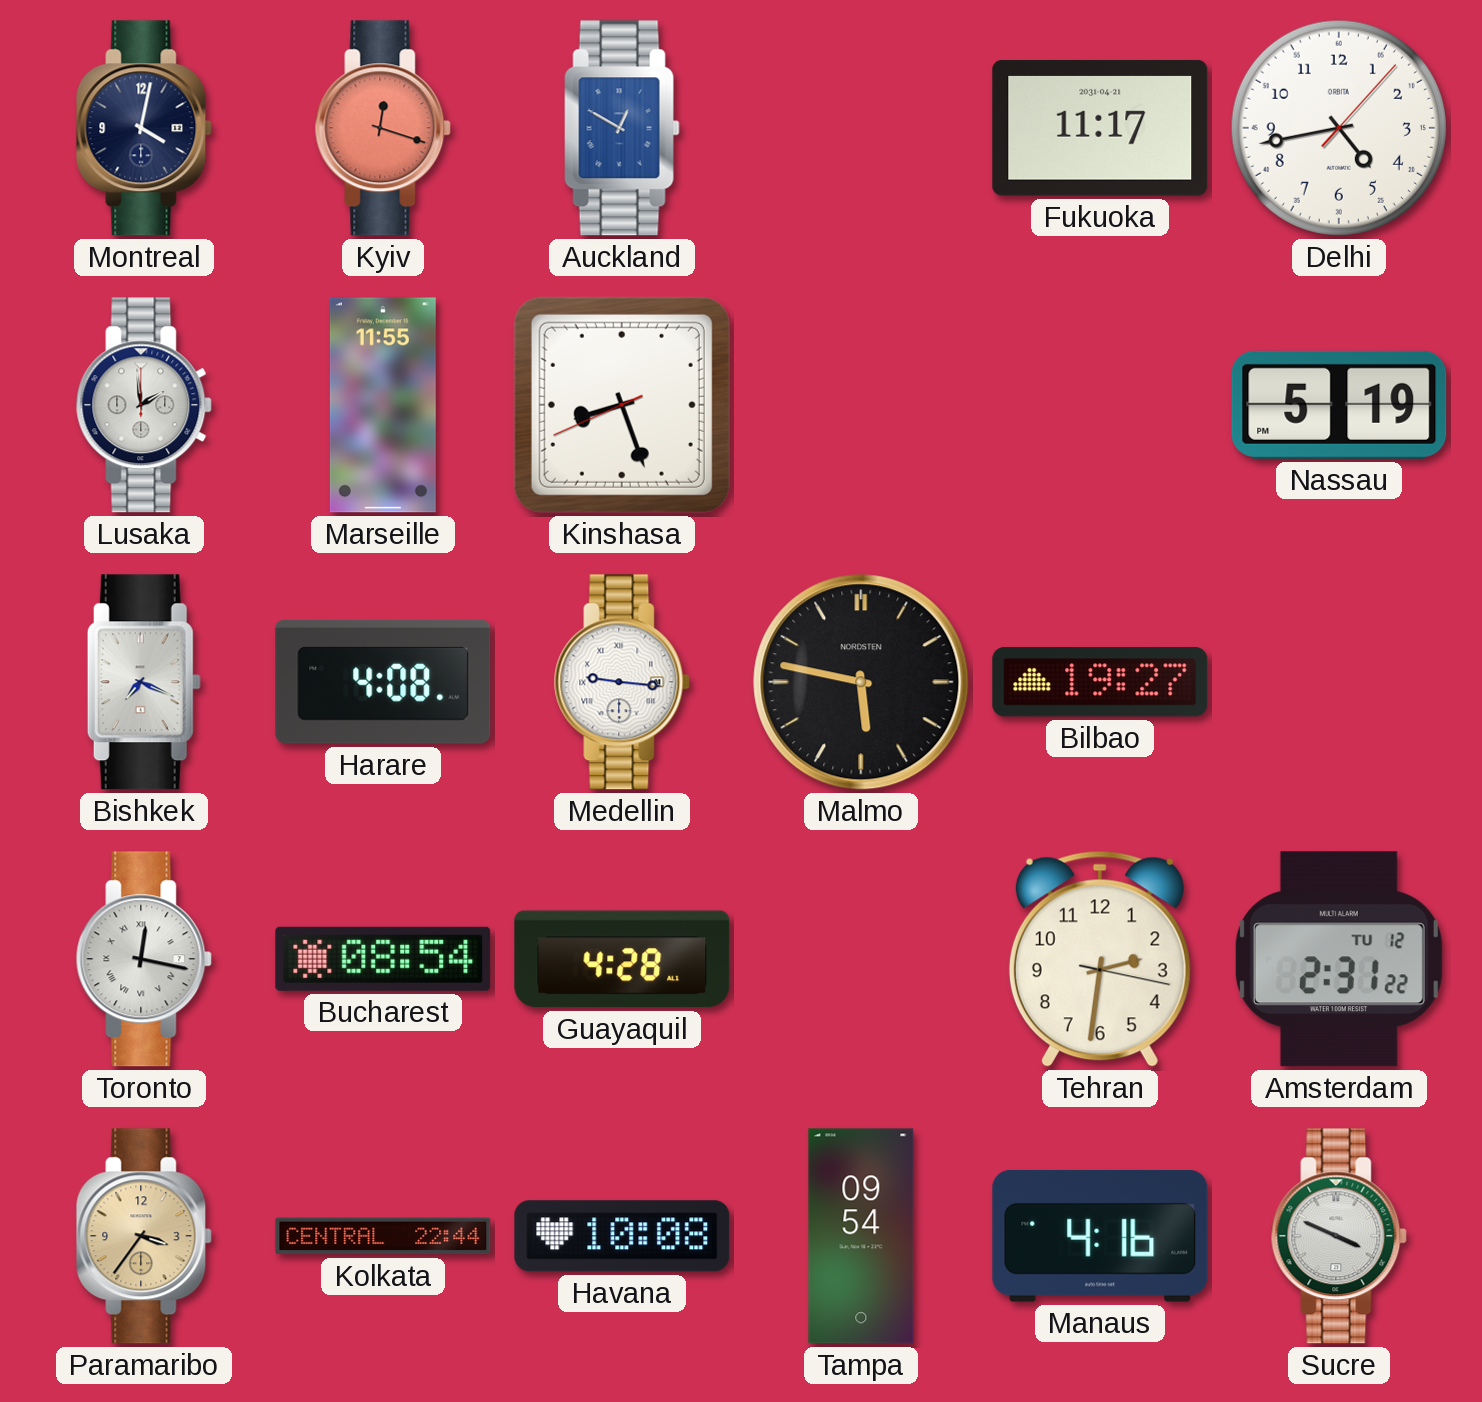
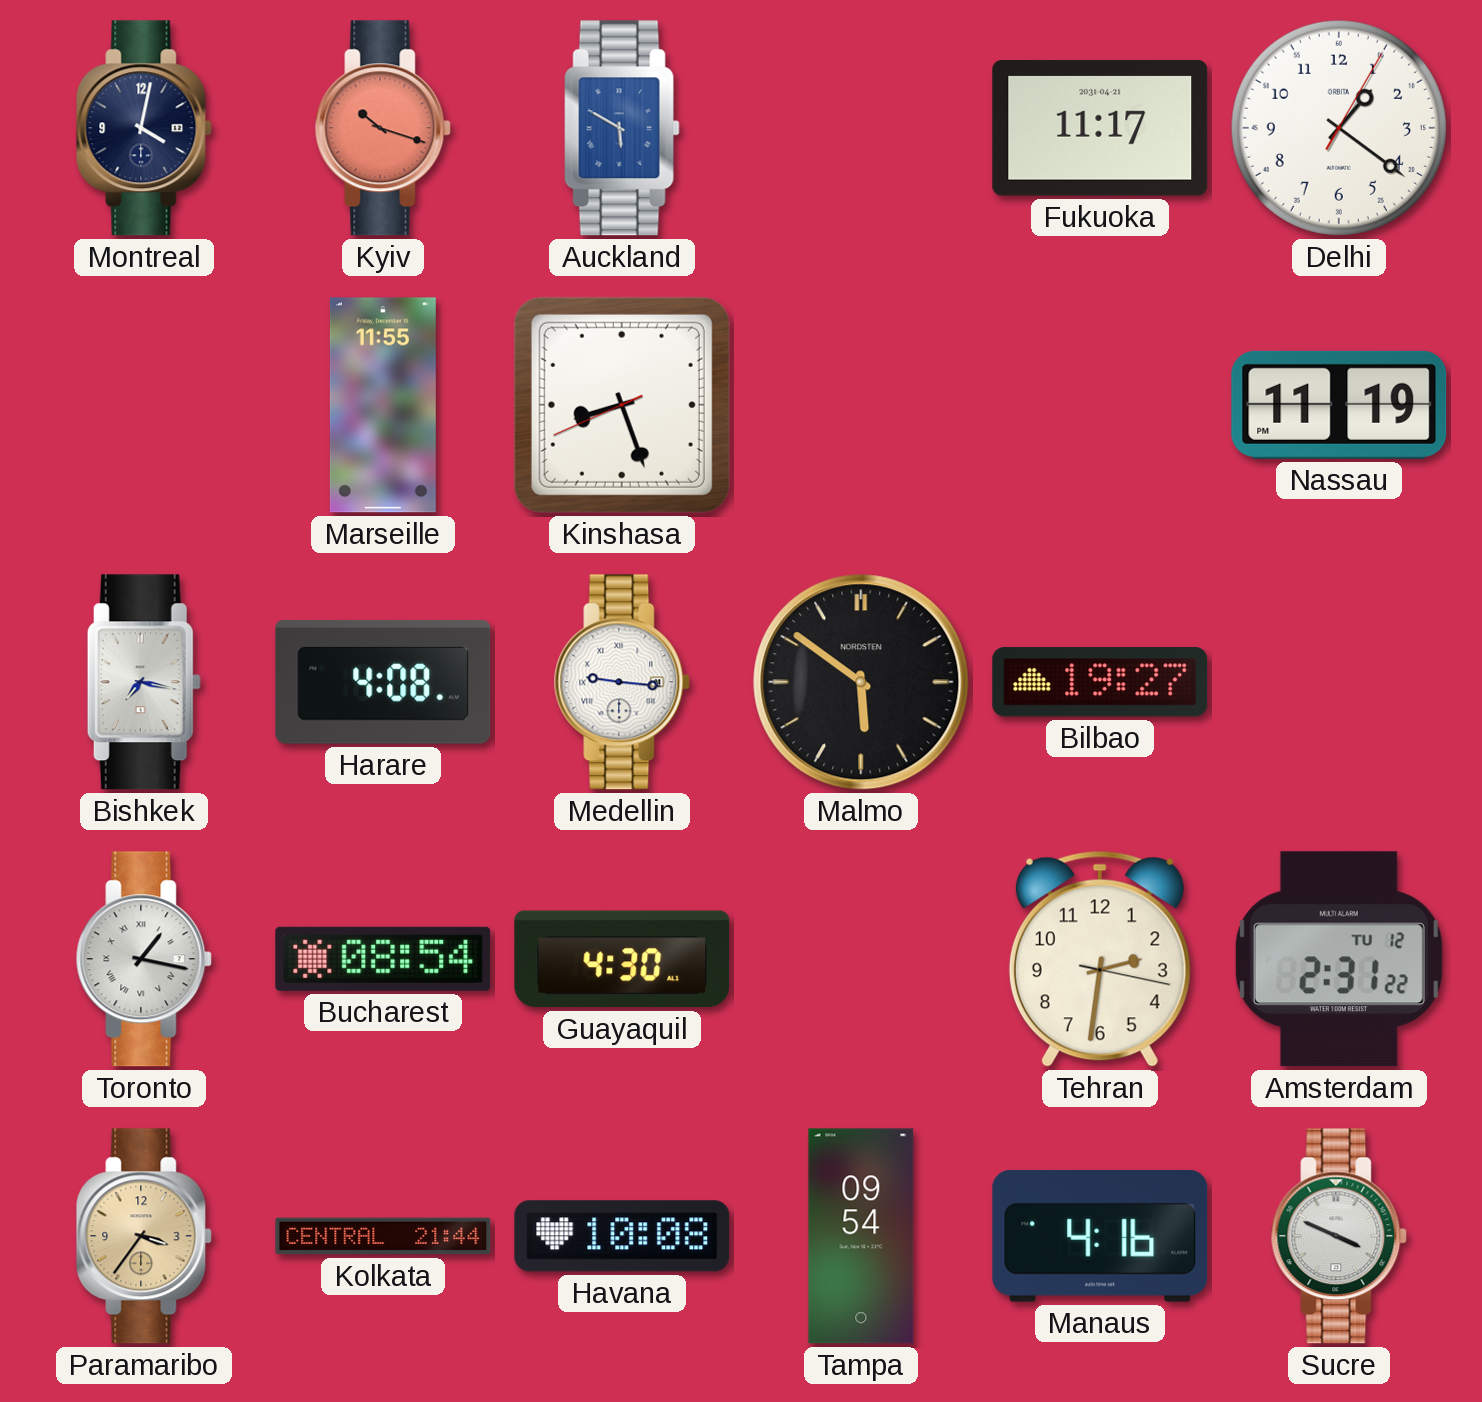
Kyiv: 12:18 -> 10:18 (383, 128)
Auckland: 12:50 -> 5:50 (622, 128)
Delhi: 4:43 -> 1:21 (1339, 128)
Lusaka: 1:59 -> none (144, 405)
Nassau: 5:19 -> 11:19 (1339, 405)
Bishkek: 7:19 -> 7:17 (144, 682)
Malmo: 5:47 -> 5:51 (861, 682)
Toronto: 12:17 -> 1:17 (144, 959)
Guayaquil: 4:28 -> 4:30 (622, 959)
Kolkata: 22:44 -> 21:44 (383, 1236)
